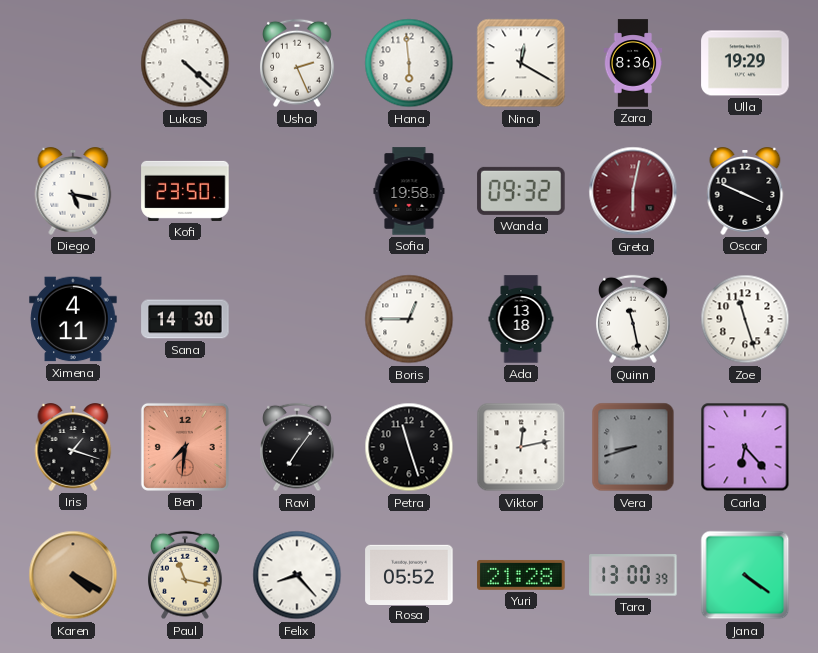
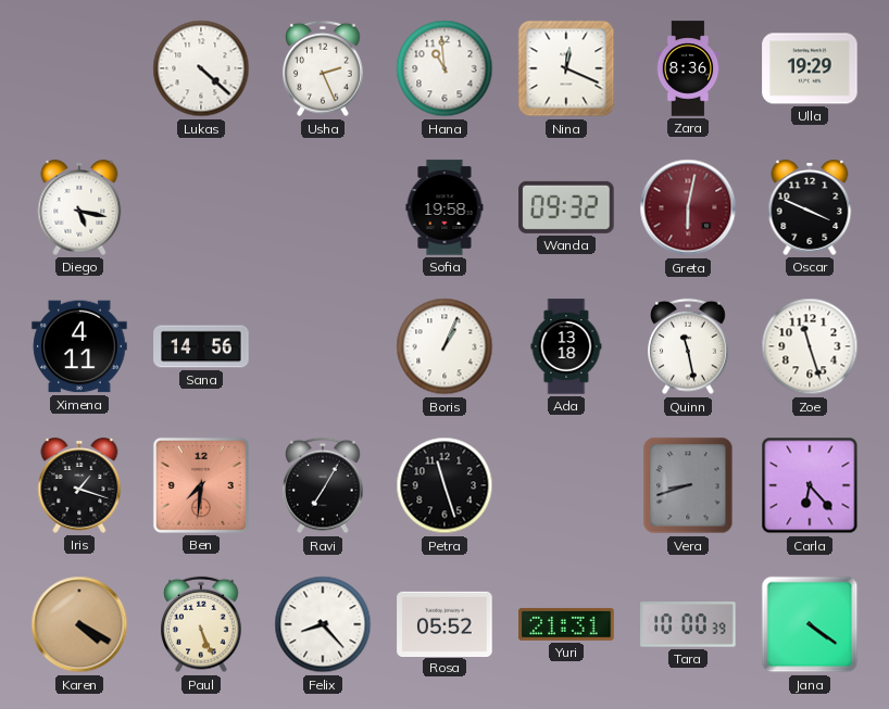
Hana: 5:59 -> 10:59 (444, 68)
Nina: 12:20 -> 12:19 (566, 68)
Kofi: 23:50 -> none (185, 191)
Sana: 14:30 -> 14:56 (201, 346)
Boris: 12:45 -> 1:04 (444, 346)
Ravi: 7:06 -> 7:05 (323, 485)
Viktor: 12:13 -> none (521, 447)
Paul: 11:17 -> 5:26 (201, 624)
Yuri: 21:28 -> 21:31 (566, 624)
Tara: 13:00 -> 10:00 (688, 624)
